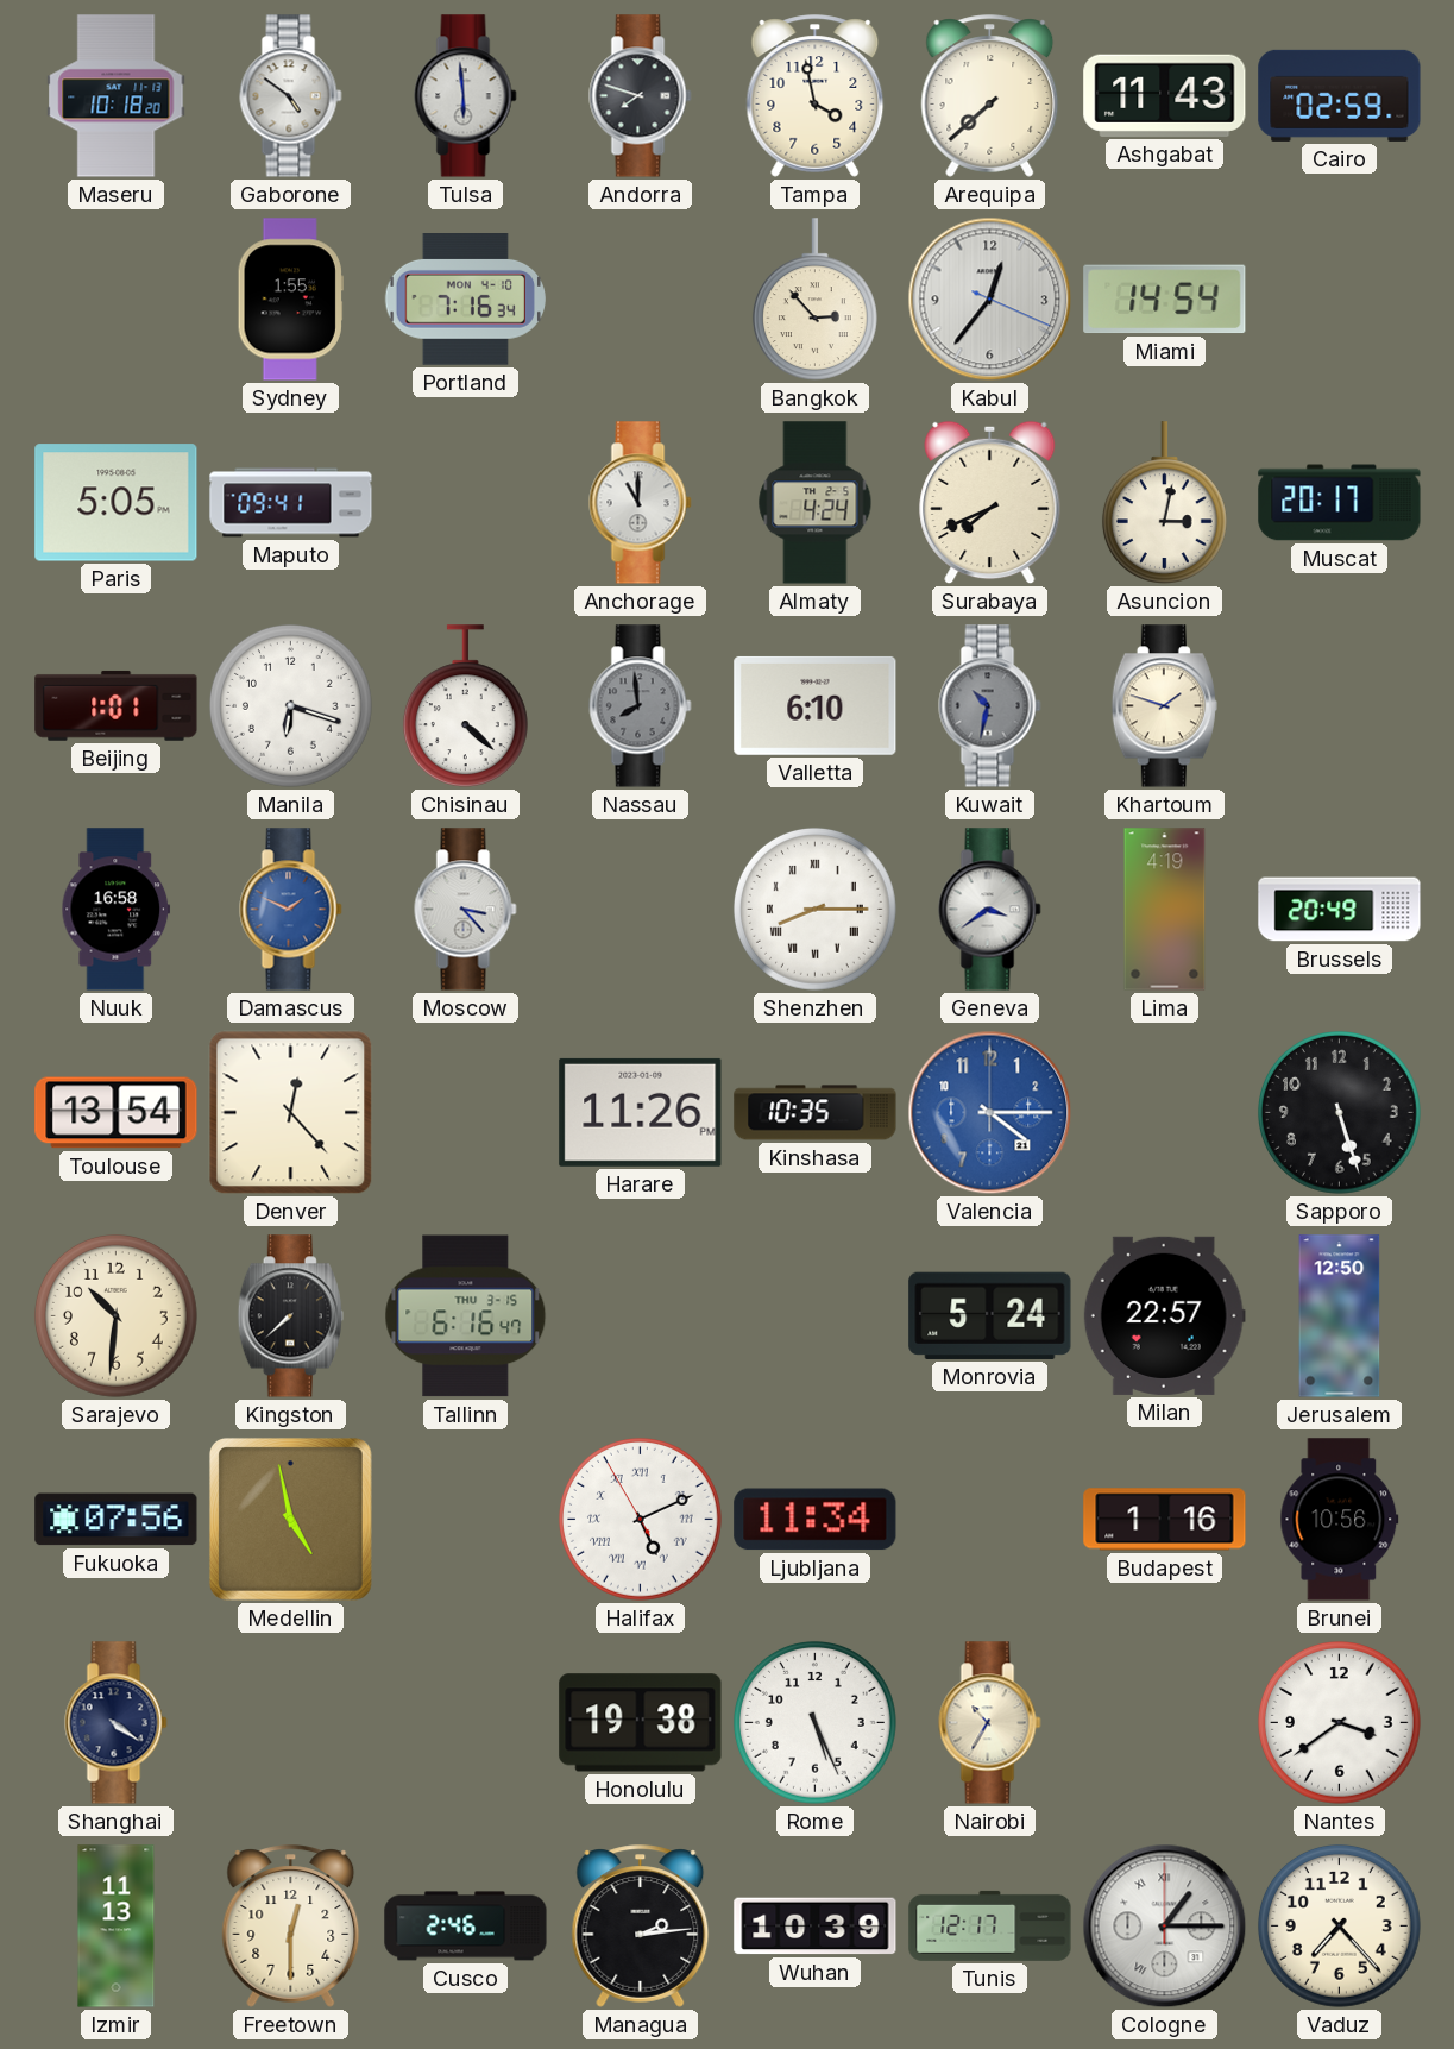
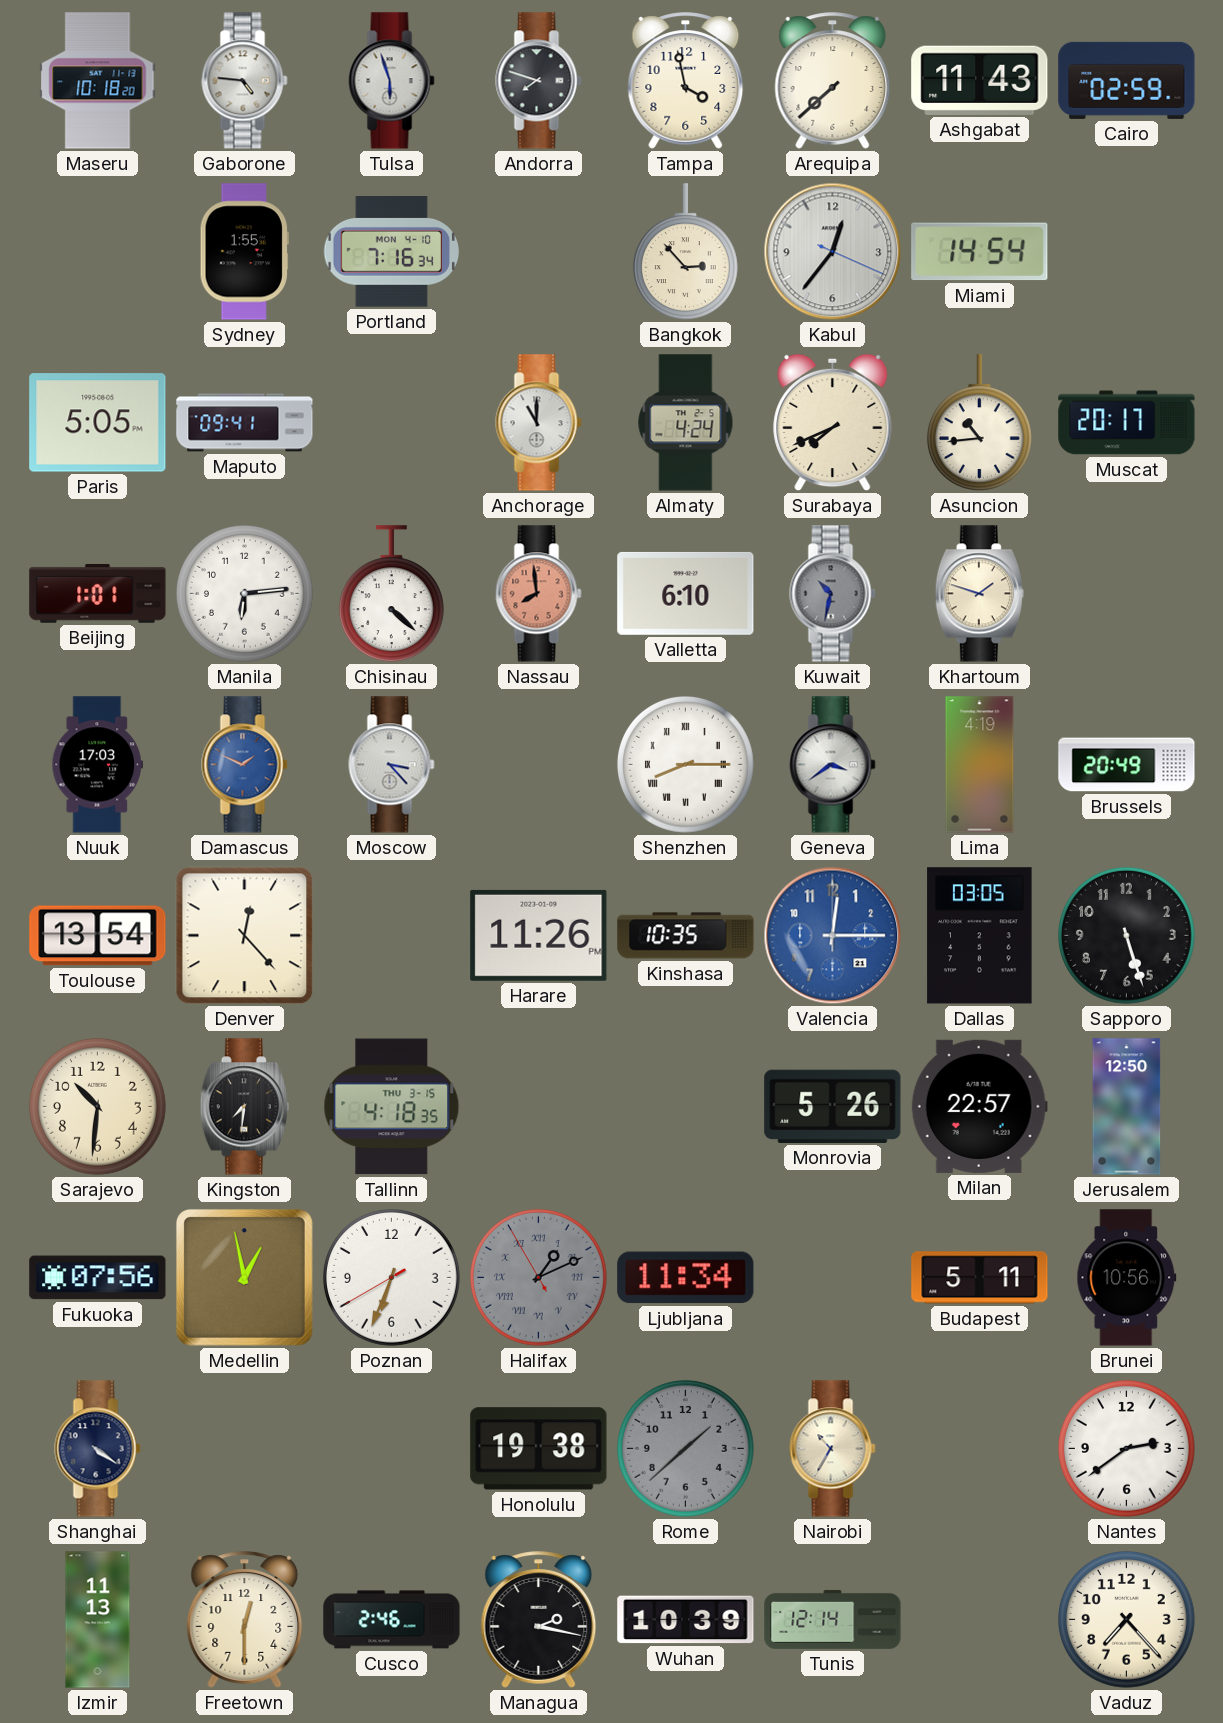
Gaborone: 4:51 -> 4:46 (245, 81)
Tulsa: 5:59 -> 5:57 (392, 81)
Asuncion: 3:02 -> 10:44 (979, 423)
Manila: 6:18 -> 6:14 (244, 593)
Nassau dial: grey -> salmon (539, 594)
Nuuk: 16:58 -> 17:03 (98, 765)
Valencia: 4:15 -> 12:15 (833, 936)
Dallas: none -> 03:05 (980, 936)
Kingston: 7:38 -> 7:31 (244, 1107)
Tallinn: 6:16 -> 4:18 (392, 1107)
Monrovia: 5:24 -> 5:26 (833, 1106)
Medellin: 4:58 -> 12:58 (244, 1277)
Poznan: none -> 6:33 (391, 1277)
Halifax: 5:10 -> 1:10 (538, 1277)
Halifax dial: white -> grey (538, 1277)
Budapest: 1:16 -> 5:11 (980, 1278)
Rome: 5:26 -> 1:38 (685, 1448)
Rome dial: white -> grey (685, 1448)
Nantes: 3:39 -> 2:39 (1126, 1448)
Managua: 2:14 -> 2:17 (539, 1620)
Tunis: 12:17 -> 12:14 (833, 1619)
Cologne: 1:15 -> none (1165, 1927)
